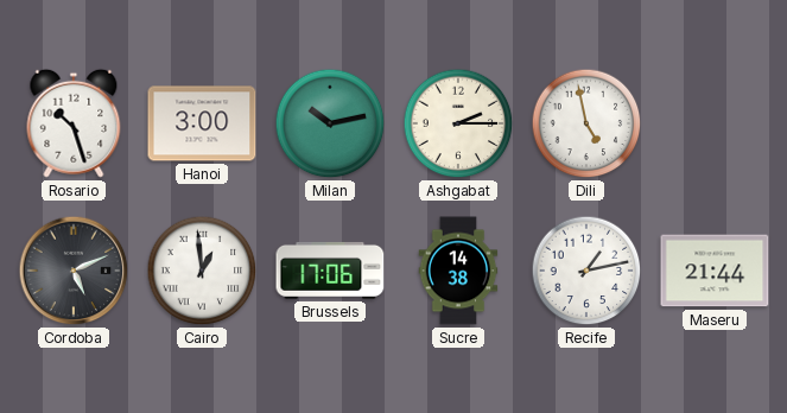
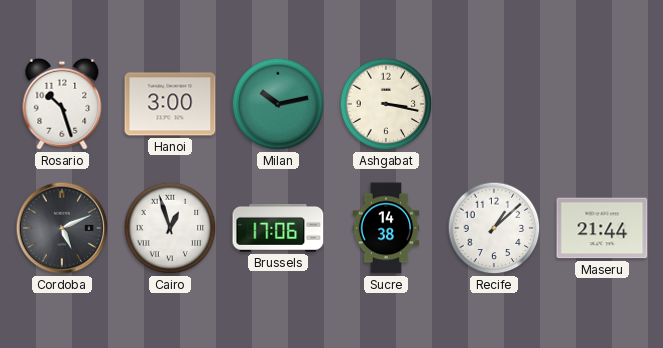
Ashgabat: 2:15 -> 3:17 (386, 104)
Dili: 4:58 -> none (586, 123)
Cairo: 12:59 -> 12:57 (170, 228)
Recife: 1:13 -> 1:08 (494, 228)
